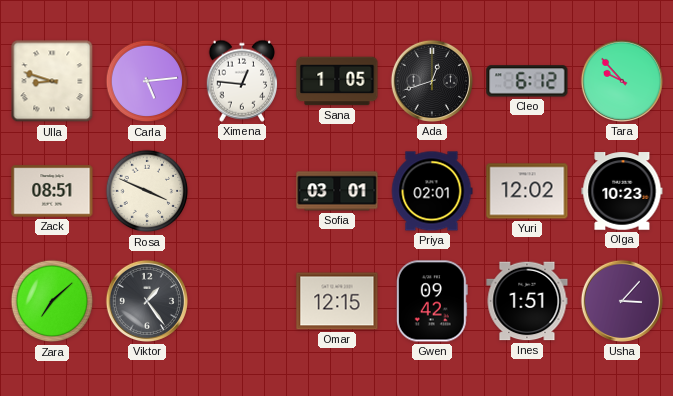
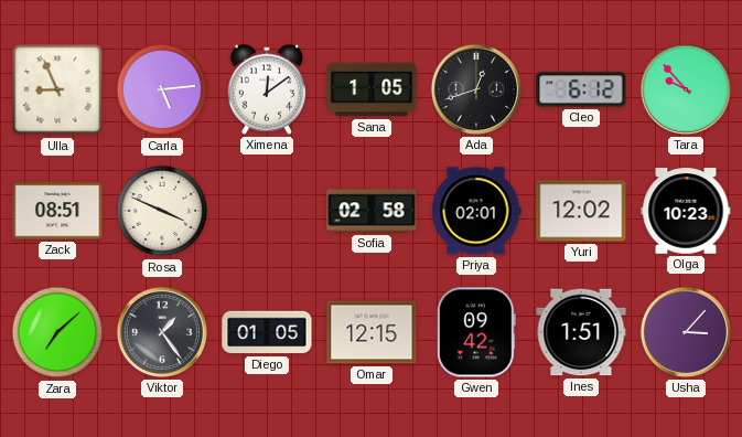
Ulla: 8:48 -> 8:56 (57, 89)
Ximena: 12:46 -> 12:09 (267, 89)
Sofia: 03:01 -> 02:58 (372, 211)
Diego: none -> 01:05 (267, 332)
